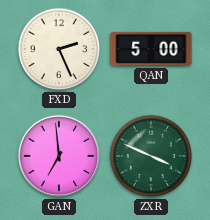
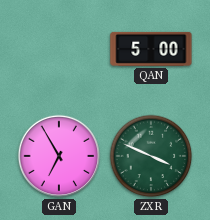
FXD: 2:26 -> none (59, 49)
GAN: 6:59 -> 6:55 (59, 156)
